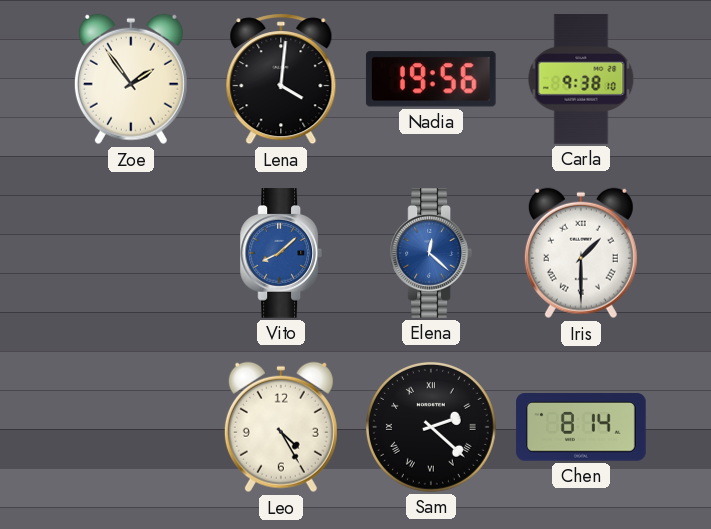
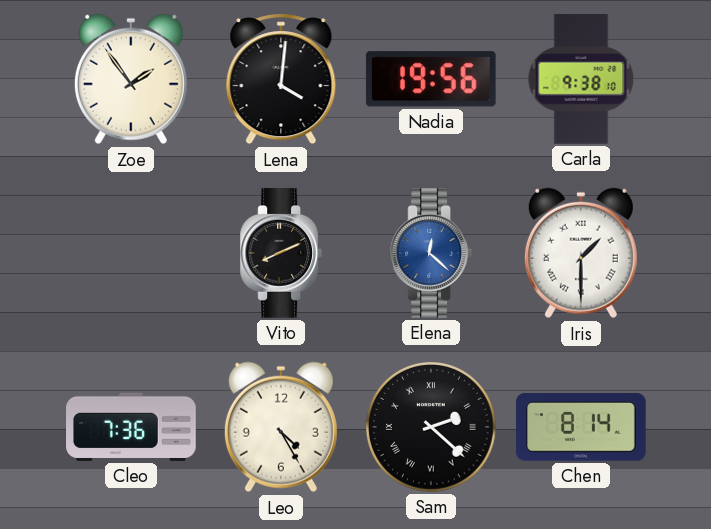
Vito: 8:08 -> 8:11 (280, 253)
Vito dial: blue -> black (280, 253)
Cleo: none -> 7:36 (131, 427)
